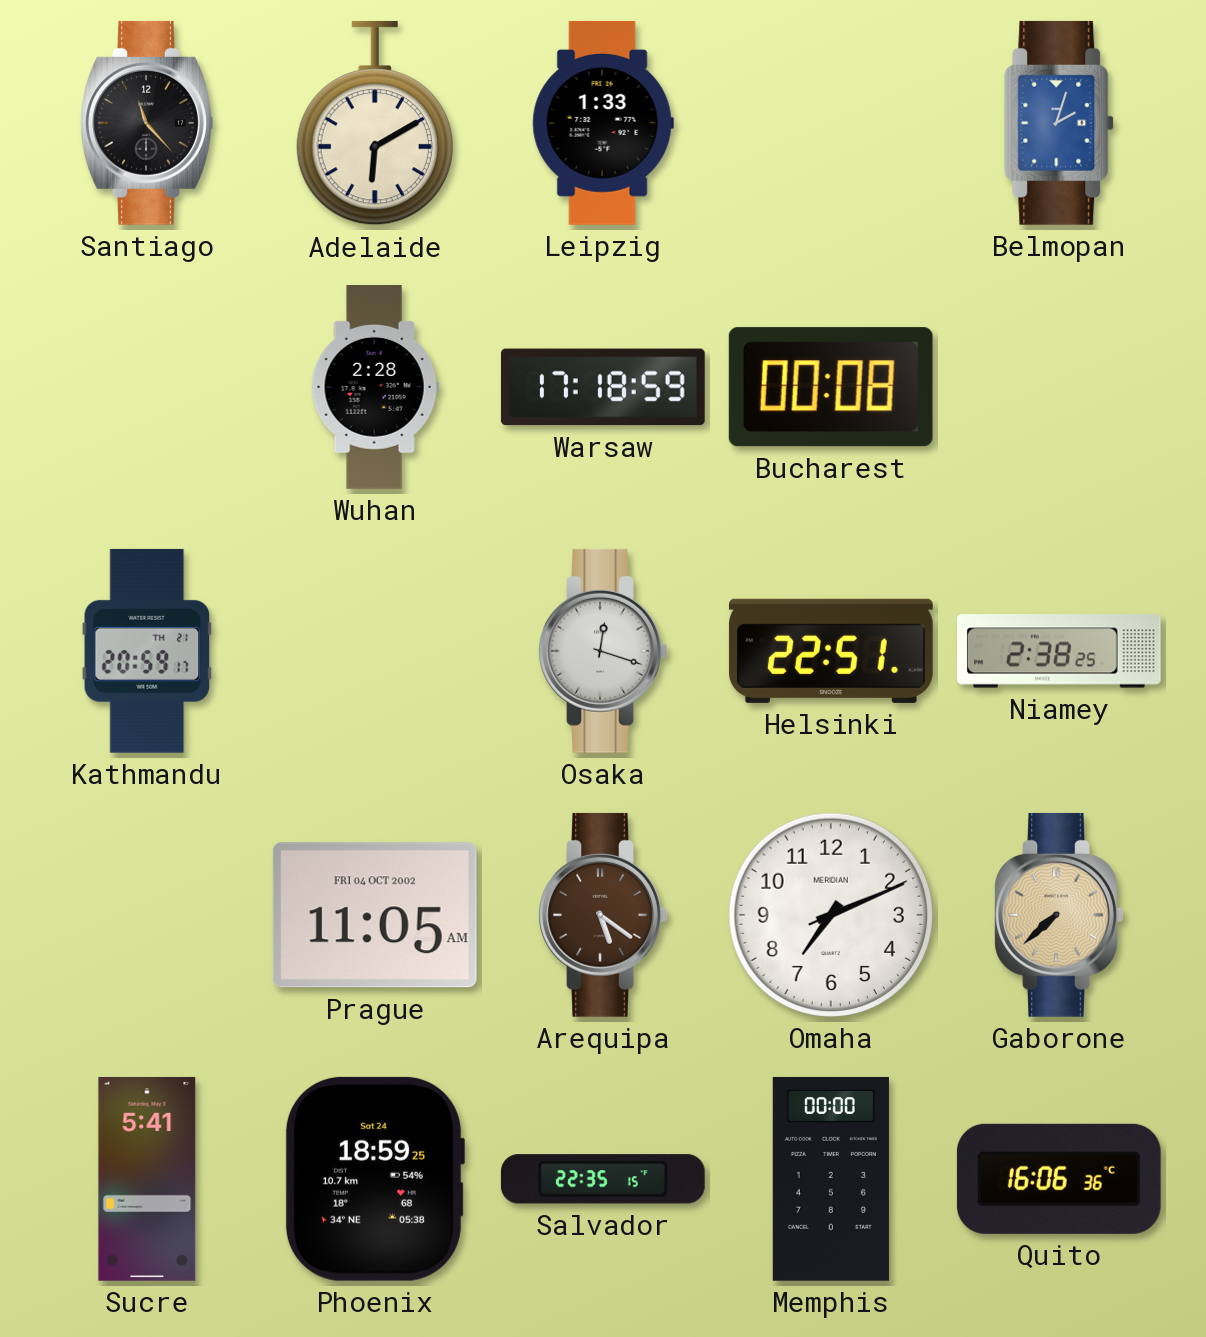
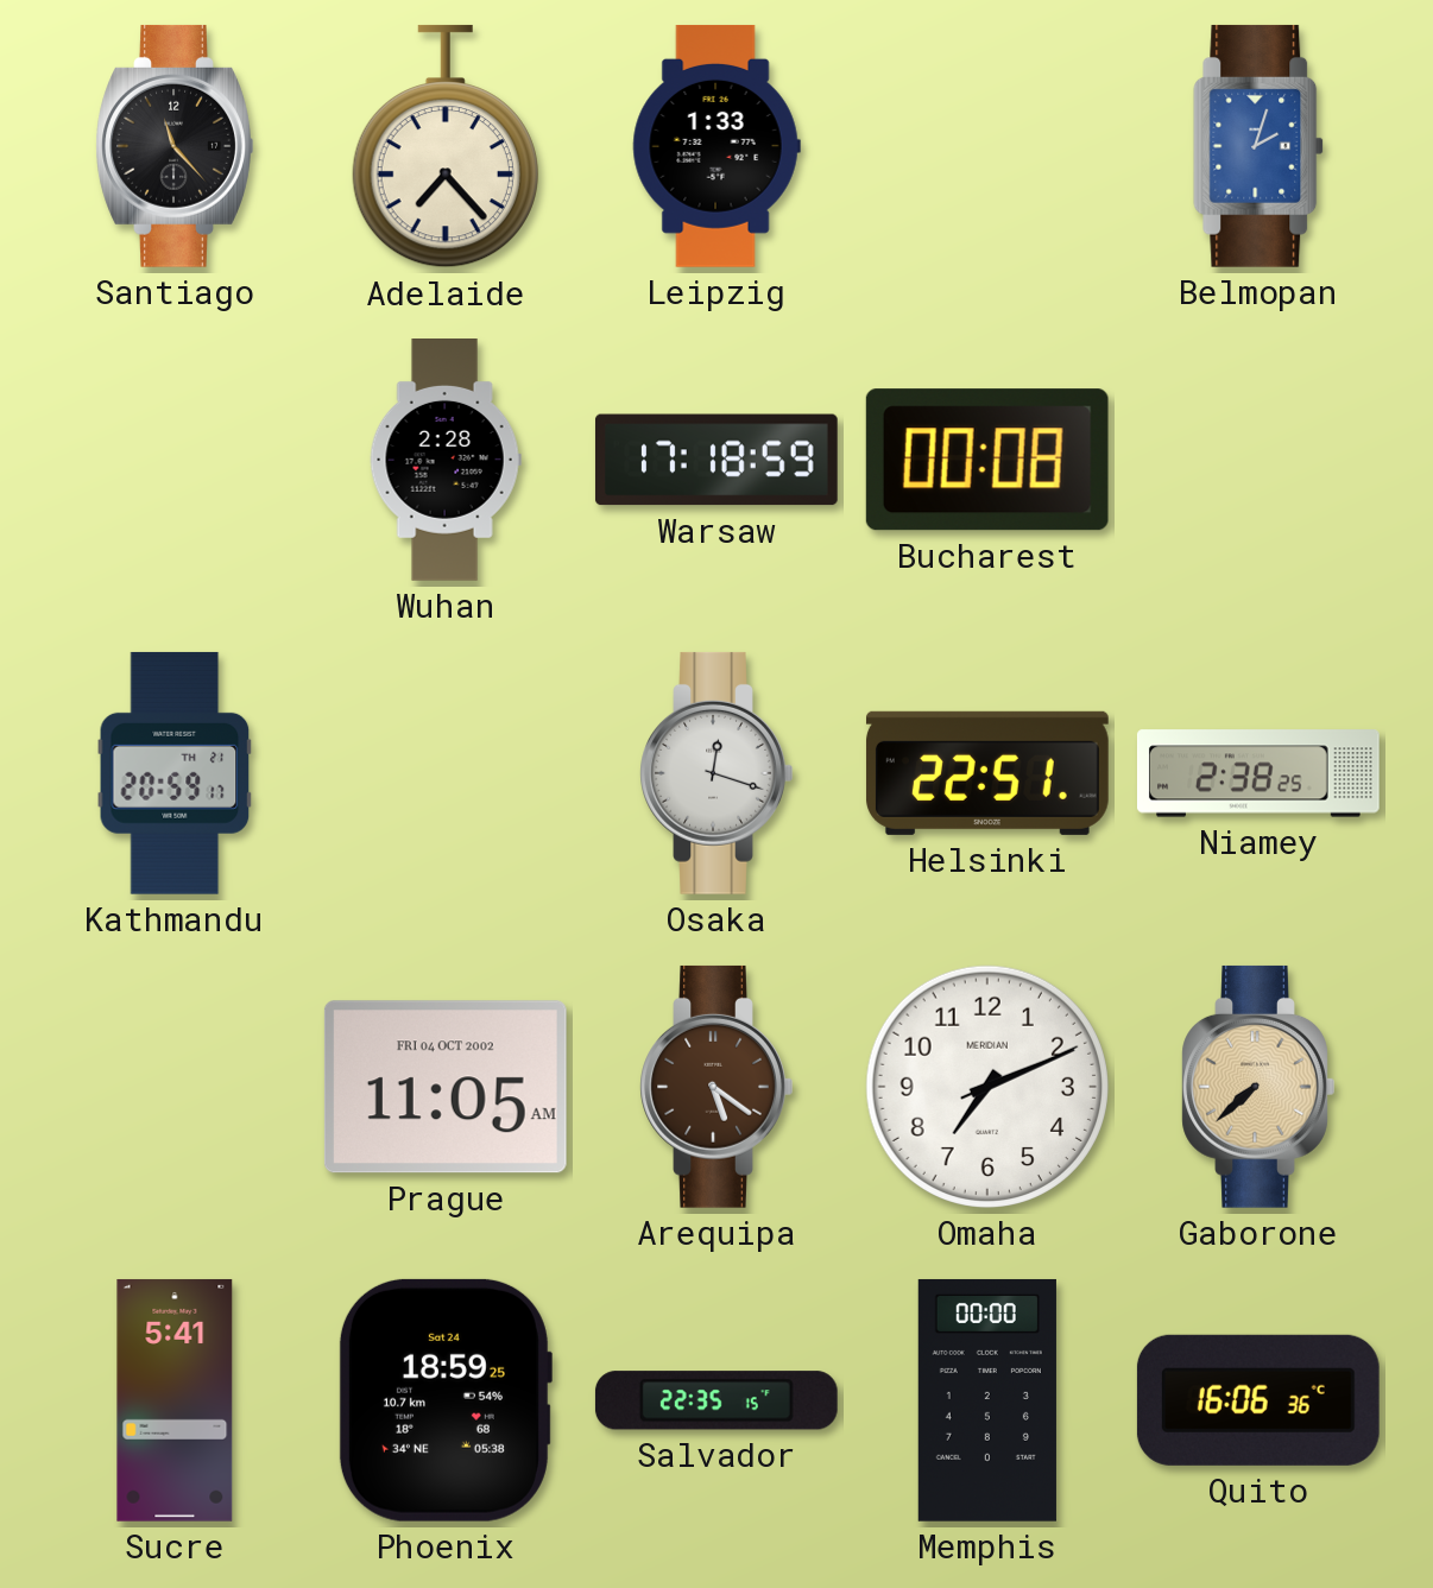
Adelaide: 6:10 -> 7:23 (446, 146)
